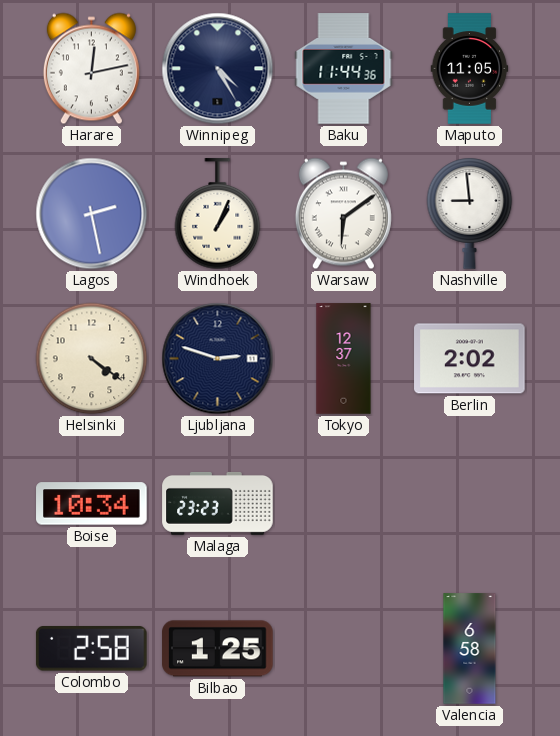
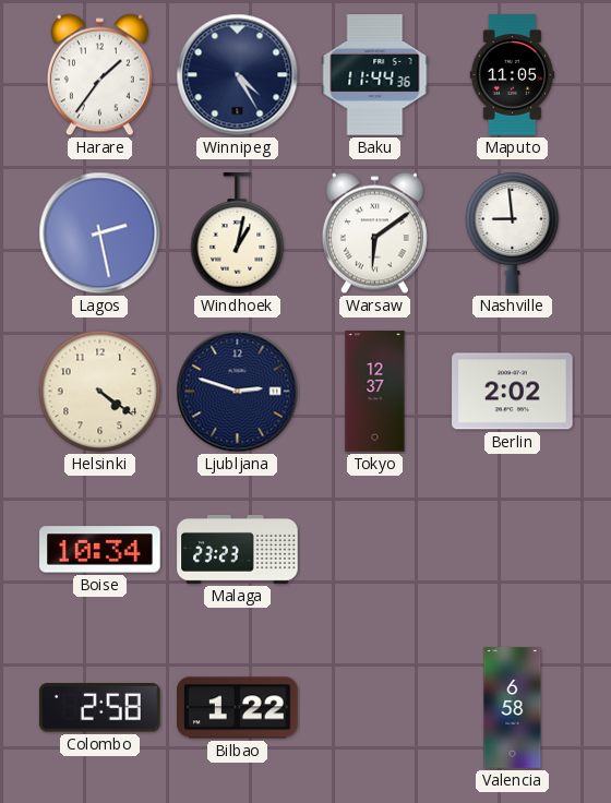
Harare: 12:13 -> 1:36 (99, 75)
Windhoek: 1:04 -> 1:02 (238, 233)
Bilbao: 1:25 -> 1:22 (238, 708)
